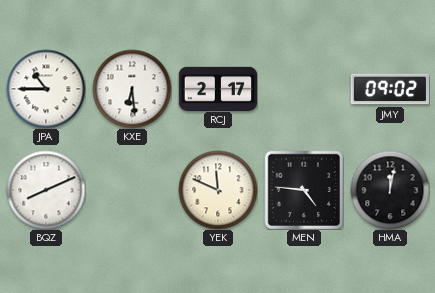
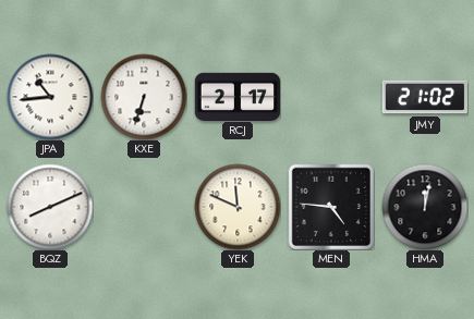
JPA: 10:45 -> 10:44 (50, 97)
KXE: 6:29 -> 6:33 (144, 97)
JMY: 09:02 -> 21:02 (424, 97)
